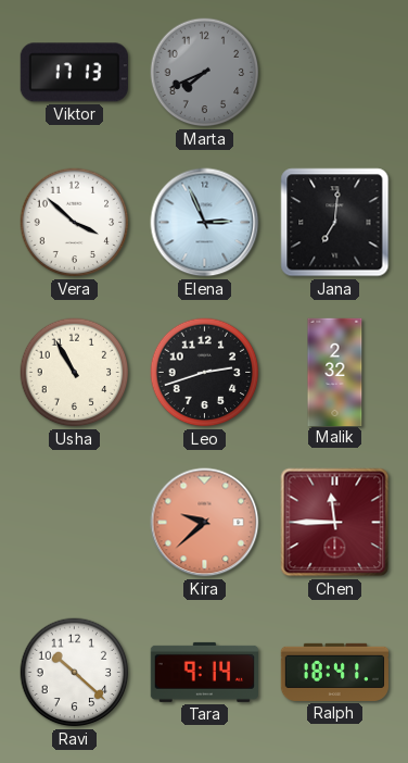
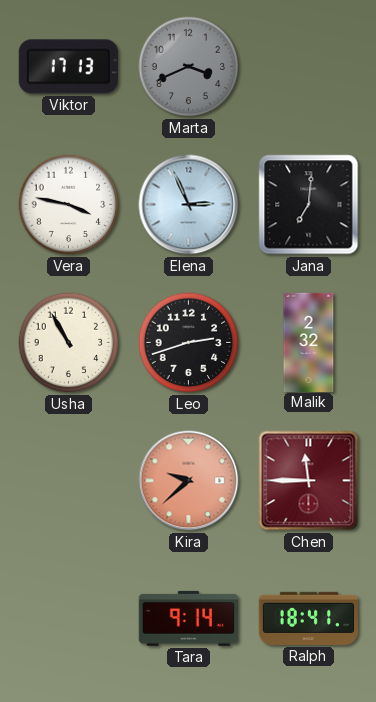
Marta: 7:41 -> 3:41 (189, 67)
Vera: 3:52 -> 3:47 (69, 205)
Ravi: 10:22 -> none (75, 673)
